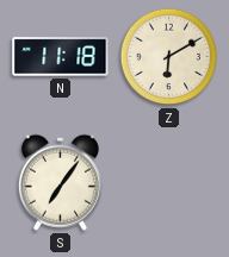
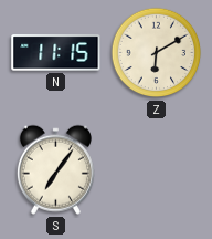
N: 11:18 -> 11:15 (56, 53)
